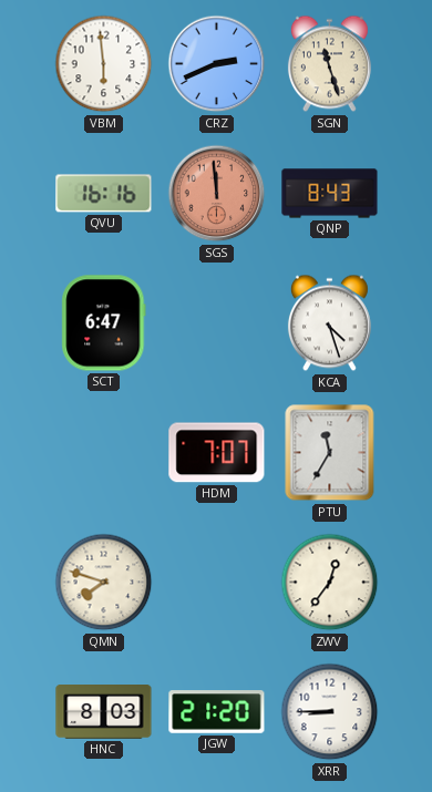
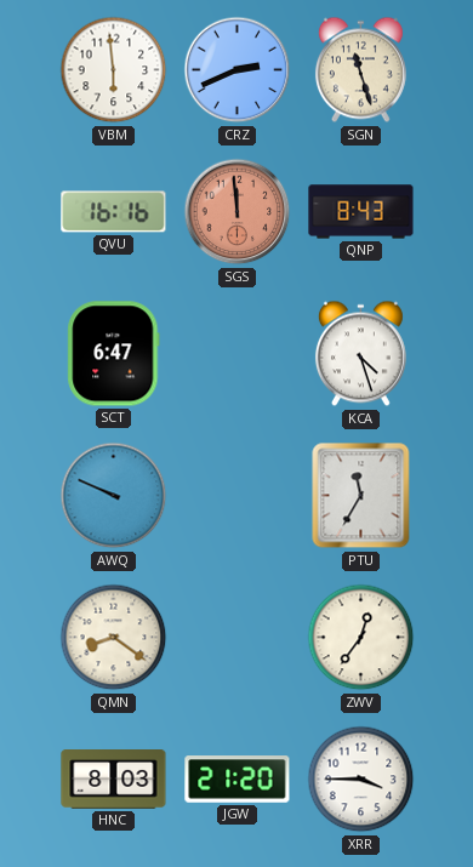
AWQ: none -> 9:49 (114, 496)
HDM: 7:07 -> none (217, 453)
QMN: 7:48 -> 8:21 (114, 638)
XRR: 8:45 -> 3:45 (361, 780)
